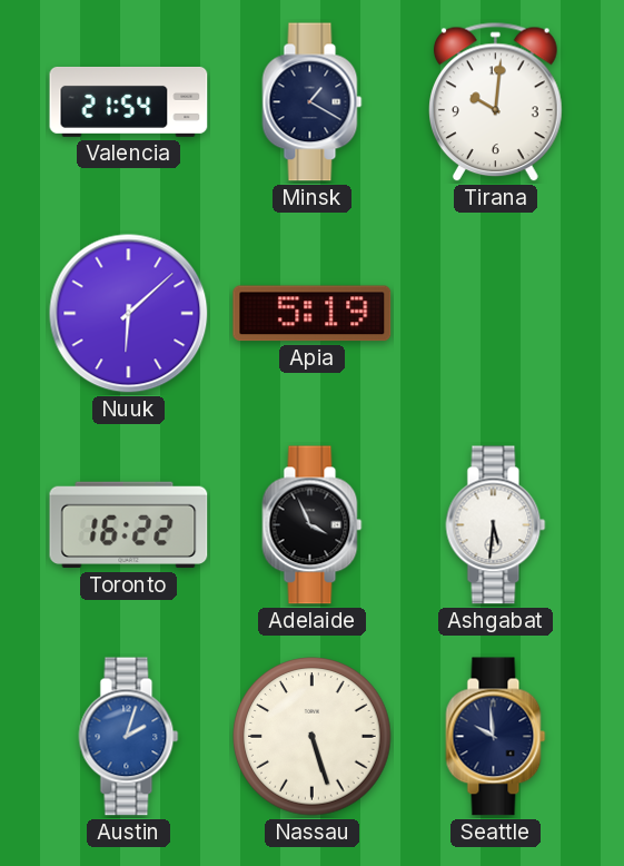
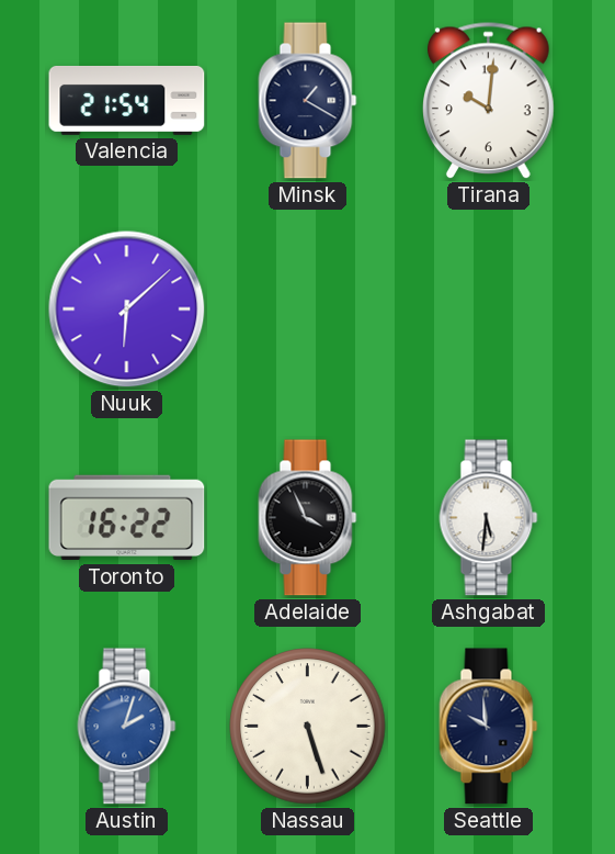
Apia: 5:19 -> none (313, 314)
